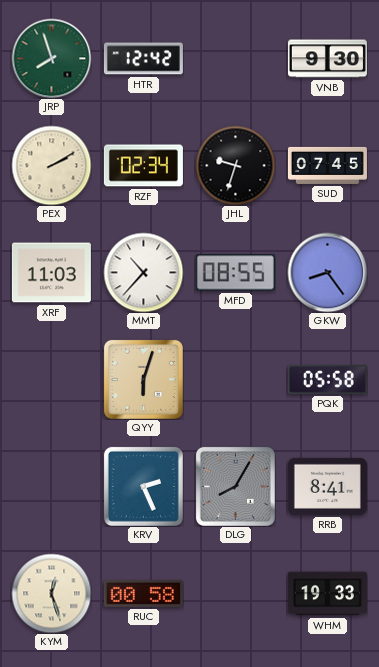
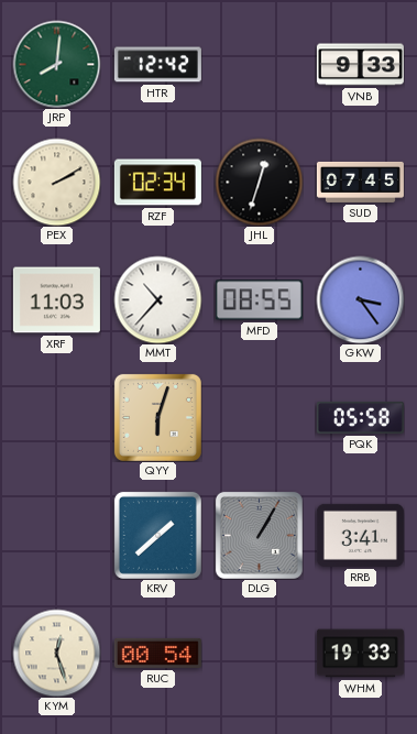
JRP: 7:57 -> 8:01 (56, 64)
VNB: 9:30 -> 9:33 (360, 65)
JHL: 9:33 -> 12:33 (259, 182)
GKW: 8:24 -> 3:24 (360, 299)
KRV: 2:26 -> 1:38 (157, 535)
DLG: 8:05 -> 1:05 (259, 535)
RRB: 8:41 -> 3:41 (360, 535)
RUC: 00:58 -> 00:54 (157, 653)
